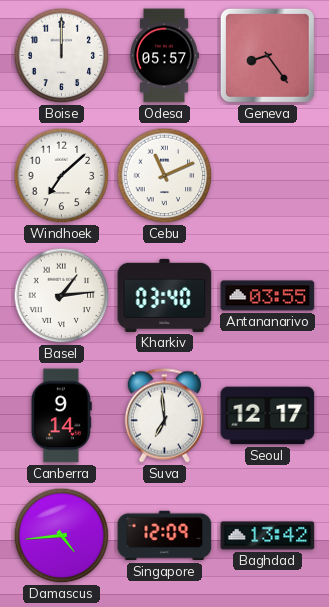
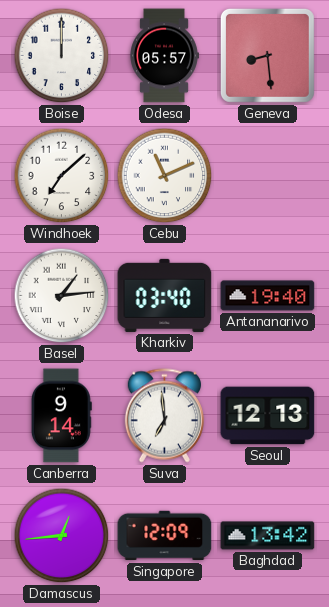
Geneva: 8:24 -> 8:29 (267, 55)
Antananarivo: 03:55 -> 19:40 (268, 296)
Seoul: 12:17 -> 12:13 (268, 416)
Damascus: 4:44 -> 12:44 (62, 536)
